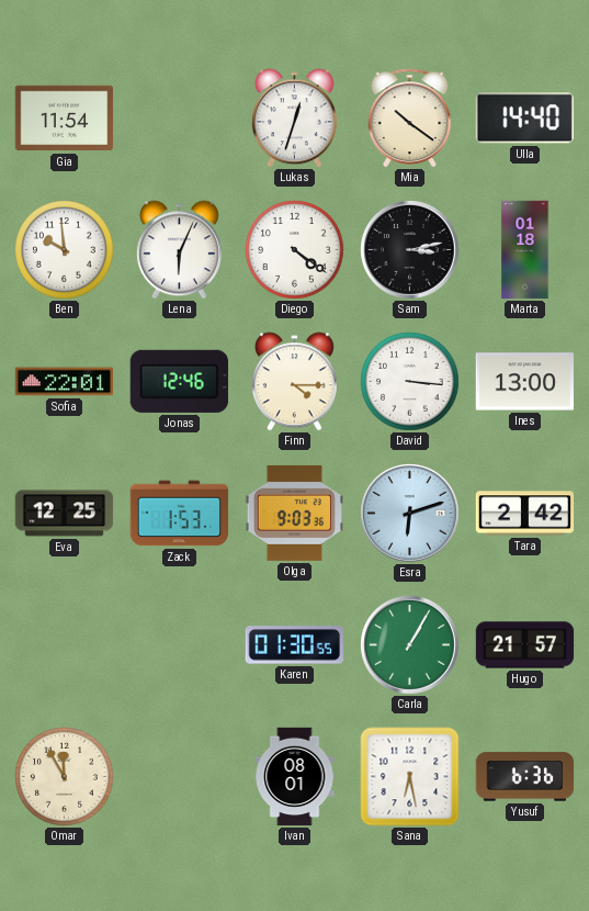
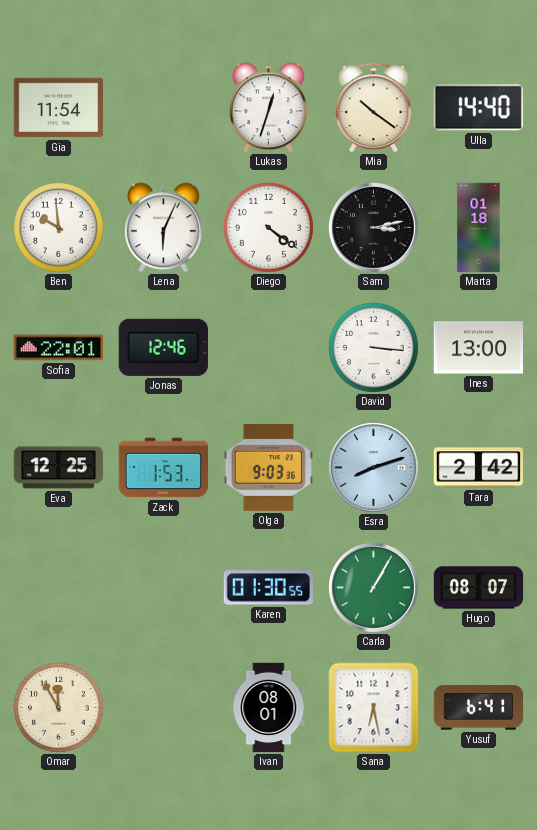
Finn: 4:15 -> none (294, 382)
Esra: 6:12 -> 8:12 (374, 468)
Hugo: 21:57 -> 08:07 (479, 588)
Yusuf: 6:36 -> 6:41 (479, 708)
